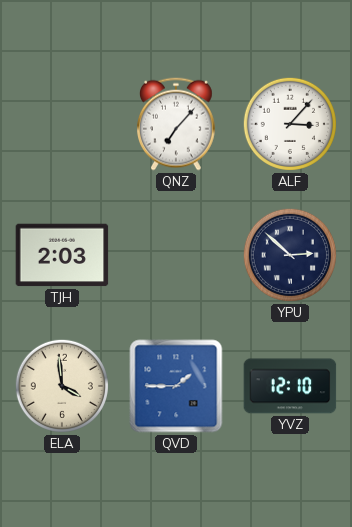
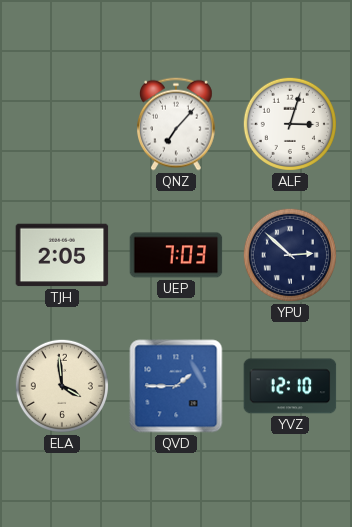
ALF: 3:07 -> 3:03 (290, 124)
TJH: 2:03 -> 2:05 (62, 255)
UEP: none -> 7:03 (176, 255)
